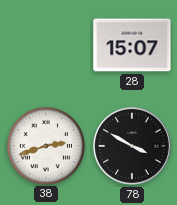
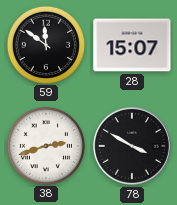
59: none -> 11:51 (45, 44)
